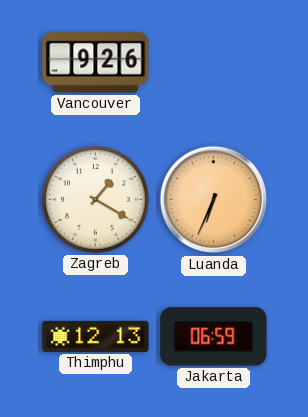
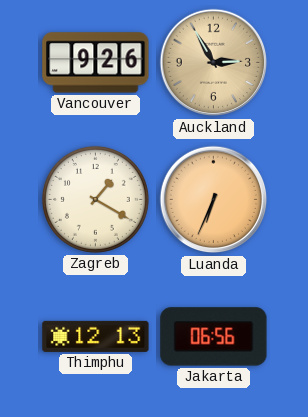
Auckland: none -> 2:55 (214, 63)
Jakarta: 06:59 -> 06:56 (214, 337)
